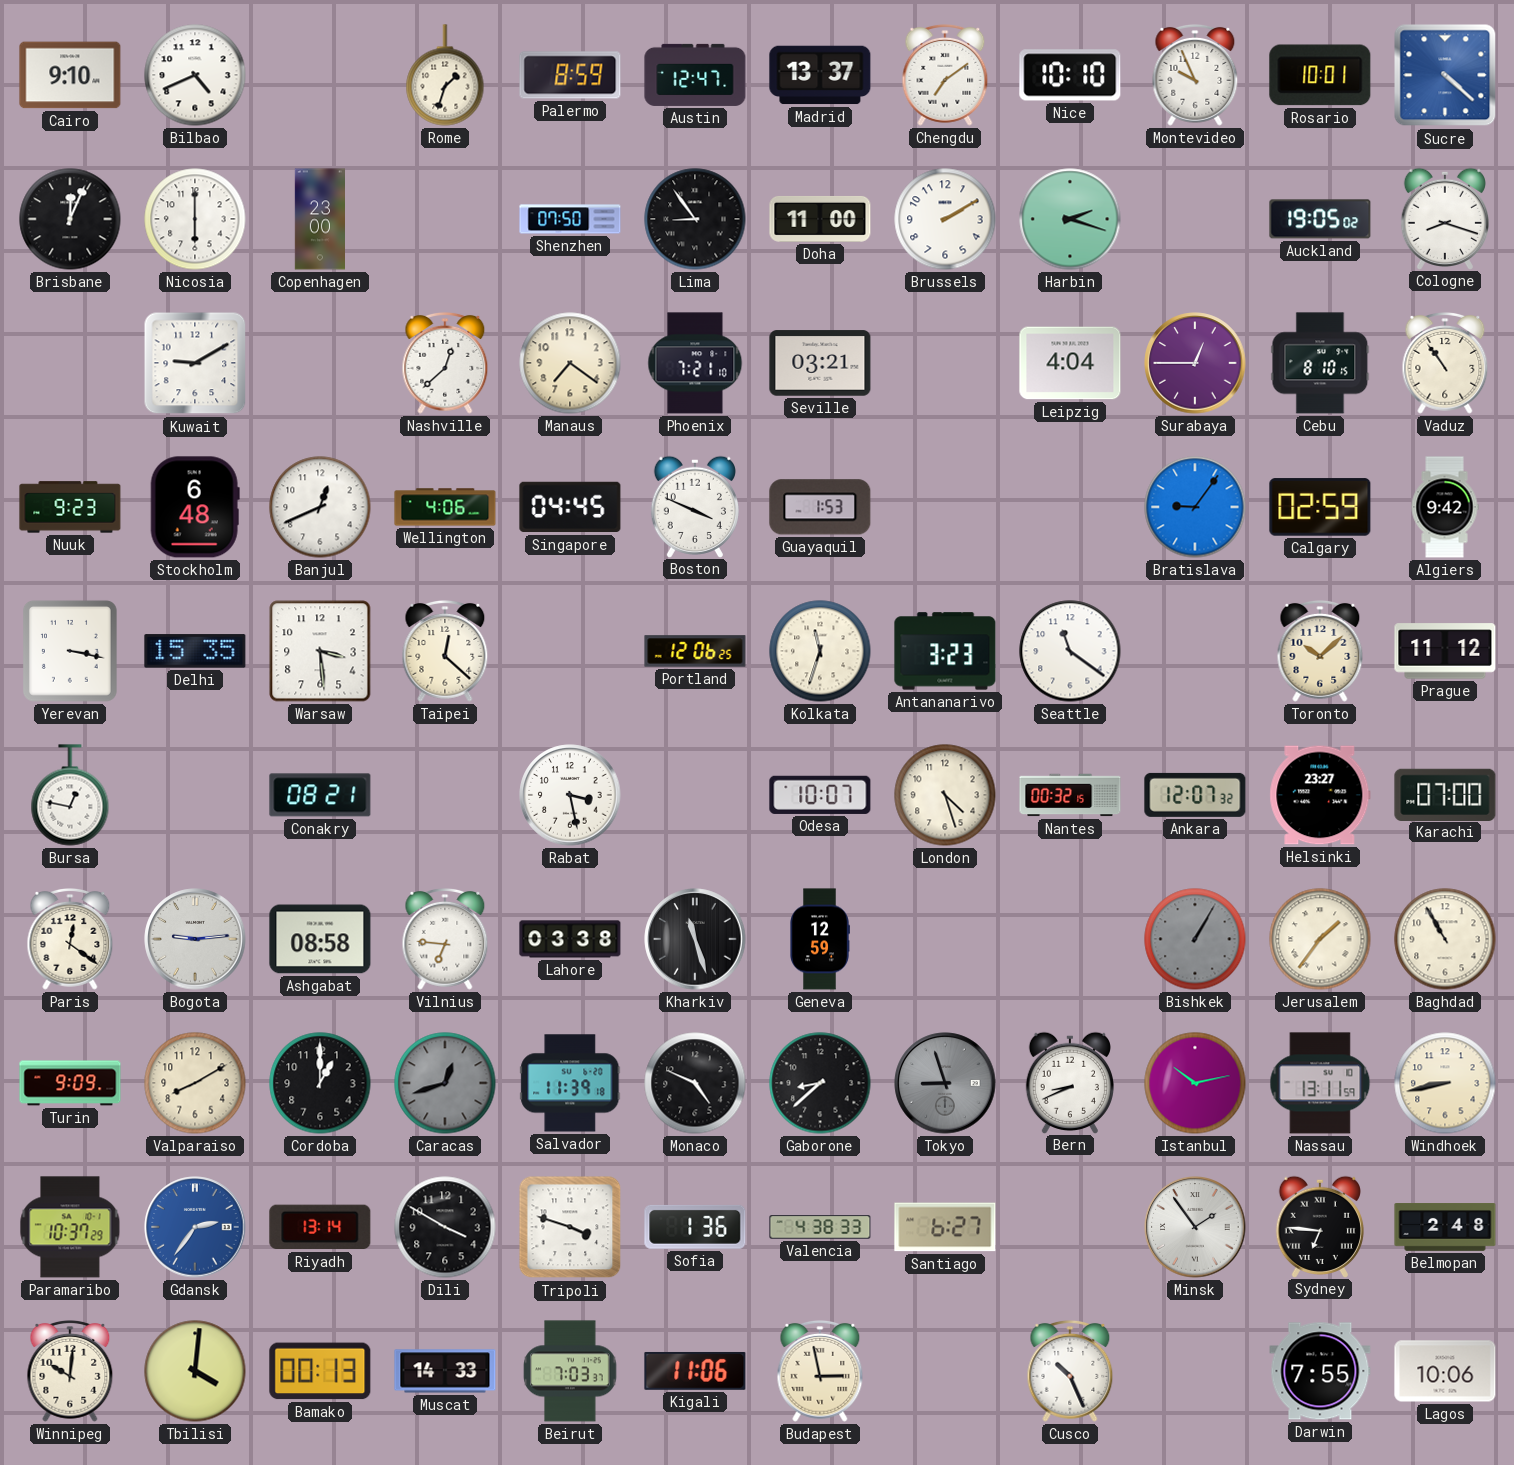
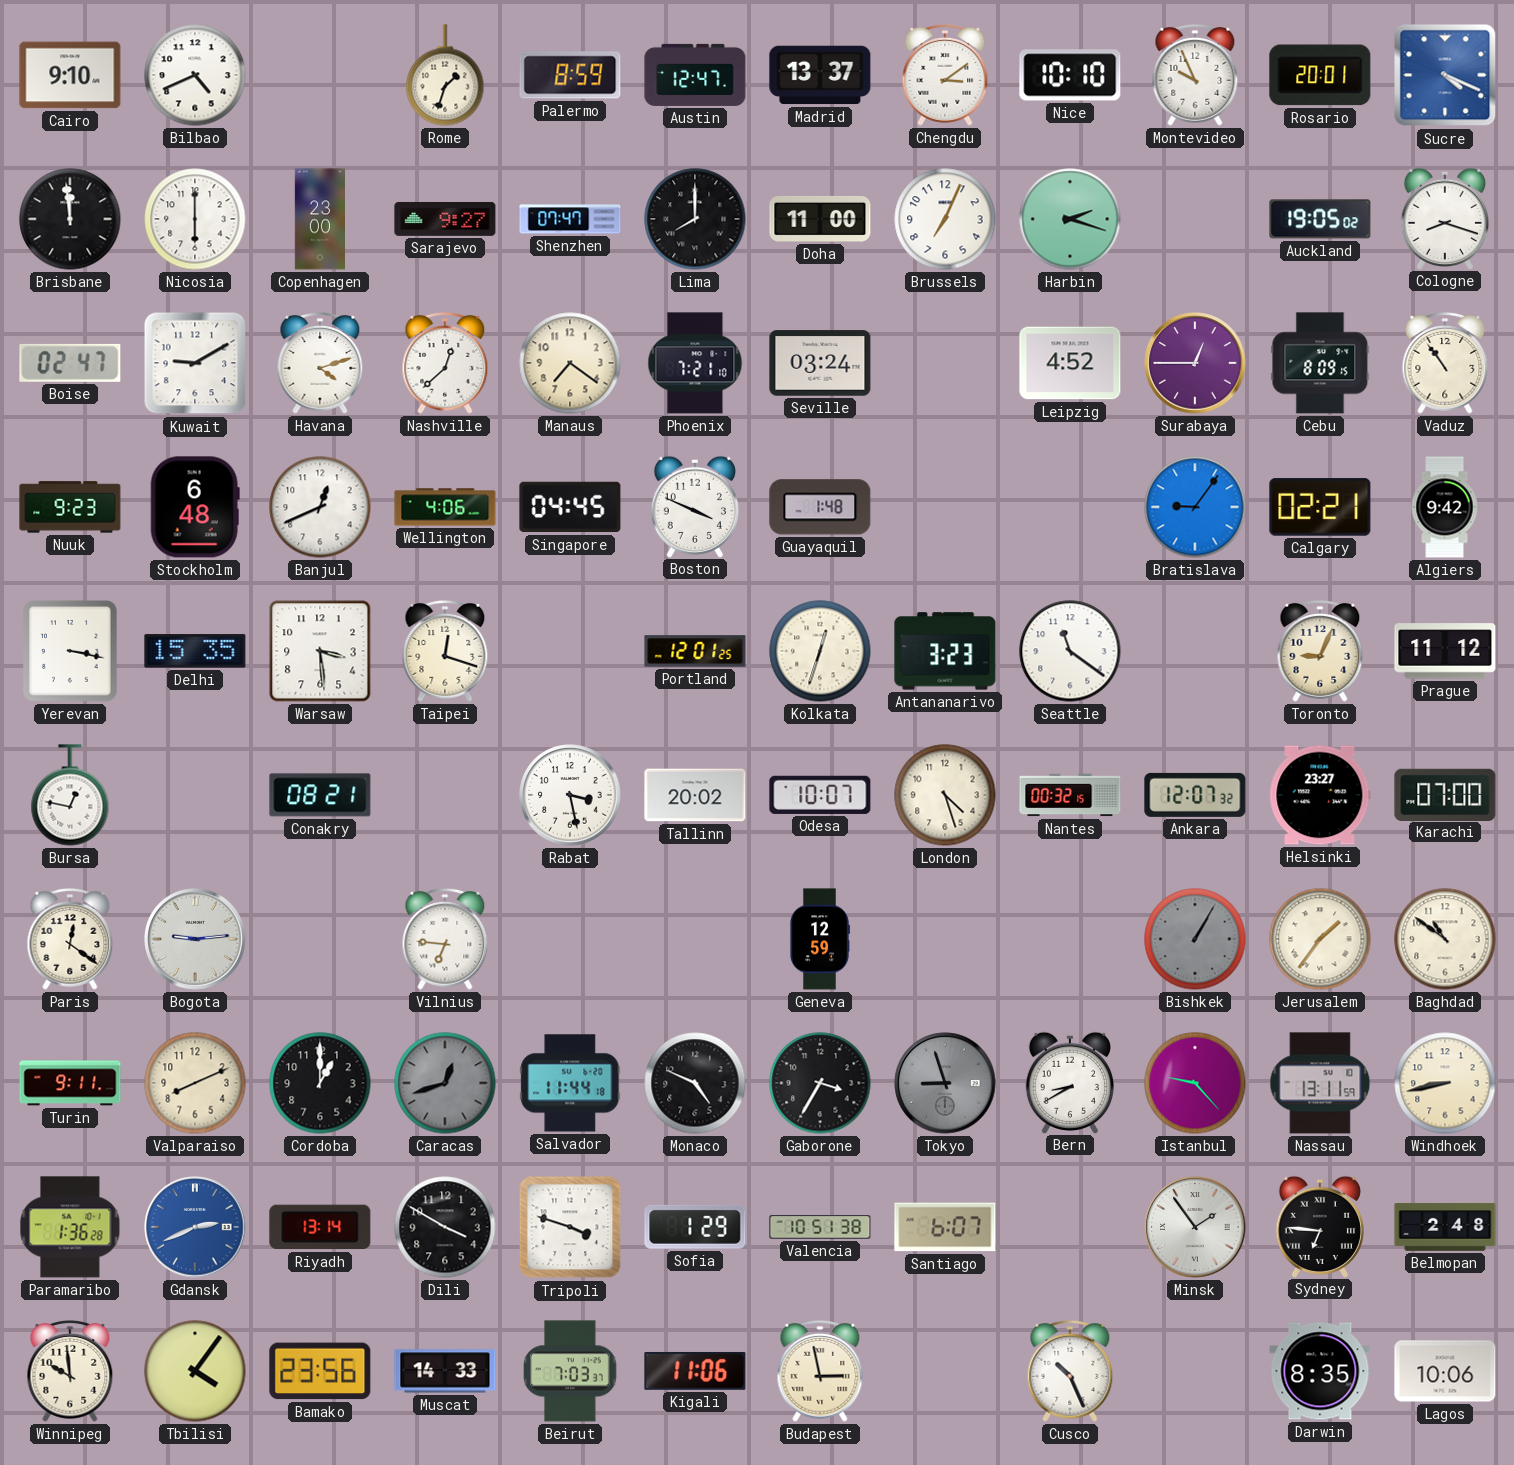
Chengdu: 7:09 -> 3:09 (945, 76)
Rosario: 10:01 -> 20:01 (1320, 75)
Sucre: 4:22 -> 4:19 (1445, 75)
Brisbane: 12:04 -> 11:59 (70, 219)
Sarajevo: none -> 9:27 (445, 219)
Shenzhen: 07:50 -> 07:47 (570, 219)
Lima: 8:54 -> 8:00 (695, 219)
Brussels: 2:10 -> 7:04 (945, 219)
Boise: none -> 02:47 (70, 363)
Havana: none -> 4:12 (320, 364)
Seville: 03:21 -> 03:24 (820, 363)
Leipzig: 4:04 -> 4:52 (1070, 363)
Cebu: 8:10 -> 8:09 (1320, 363)
Guayaquil: 1:53 -> 1:48 (820, 507)
Calgary: 02:59 -> 02:21 (1320, 507)
Taipei: 12:22 -> 12:18 (445, 652)
Portland: 12:06 -> 12:01 (695, 651)
Kolkata: 11:33 -> 12:33 (820, 651)
Toronto: 10:08 -> 9:04 (1320, 652)
Tallinn: none -> 20:02 (695, 795)
Ashgabat: 08:58 -> none (320, 939)
Lahore: 03:38 -> none (570, 939)
Kharkiv: 11:27 -> none (695, 939)
Baghdad: 10:55 -> 10:51 (1445, 939)
Turin: 9:09 -> 9:11 (70, 1083)
Valparaiso: 8:10 -> 8:11 (195, 1083)
Salvador: 11:39 -> 11:44 (570, 1083)
Gaborone: 8:38 -> 3:35 (820, 1083)
Bern: 8:41 -> 8:40 (1070, 1082)
Istanbul: 10:13 -> 9:23 (1195, 1083)
Paramaribo: 10:37 -> 1:36 (70, 1227)
Gdansk: 2:36 -> 2:41 (195, 1227)
Sofia: 1:36 -> 1:29 (695, 1227)
Valencia: 4:38 -> 10:51 (820, 1227)
Santiago: 6:27 -> 6:07 (945, 1227)
Winnipeg: 10:01 -> 9:59 (70, 1372)
Tbilisi: 4:01 -> 4:06 (195, 1371)
Bamako: 00:13 -> 23:56 (320, 1371)
Darwin: 7:55 -> 8:35 (1320, 1371)
